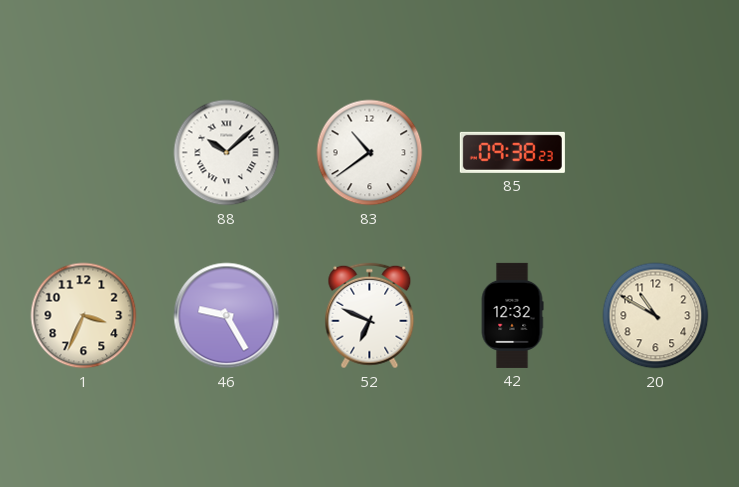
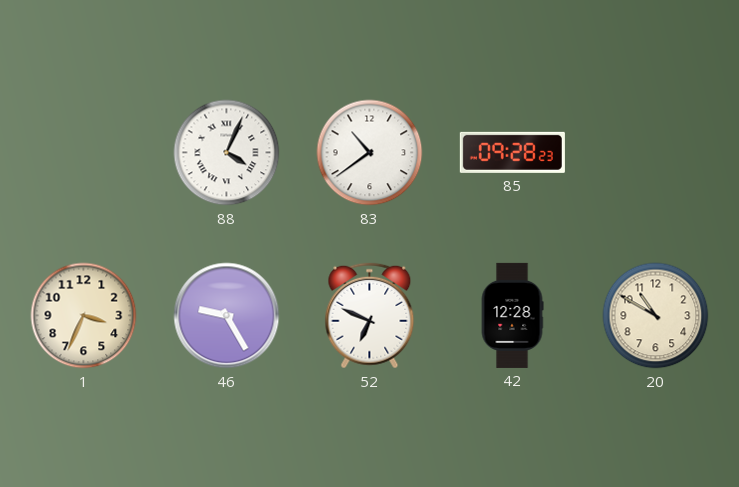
88: 10:08 -> 4:04 (227, 153)
85: 09:38 -> 09:28 (512, 152)
42: 12:32 -> 12:28 (512, 315)
